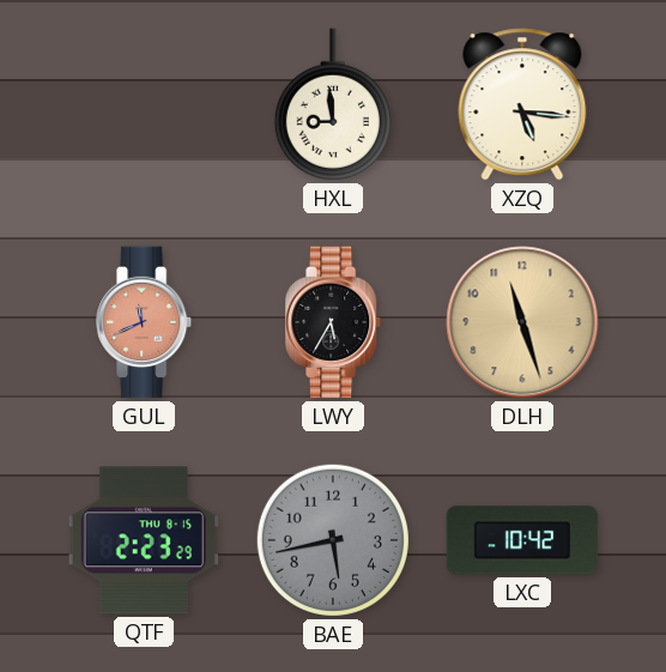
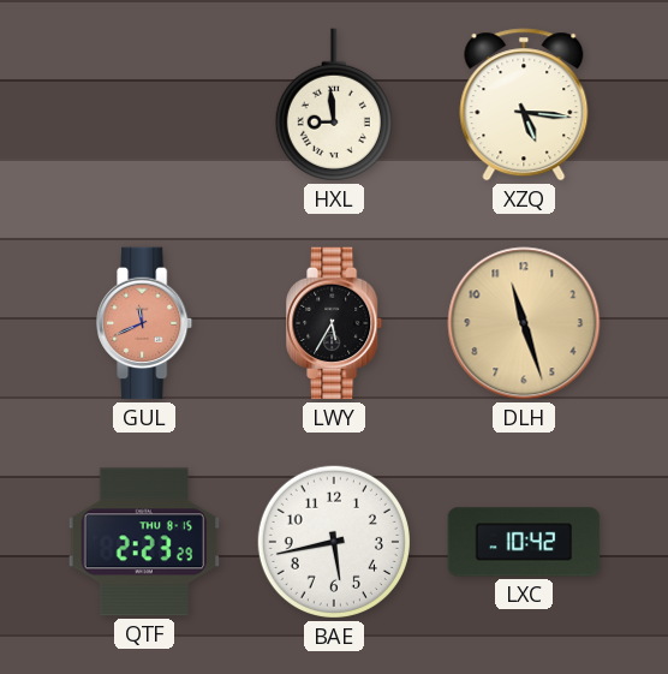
BAE dial: grey -> white (334, 542)
